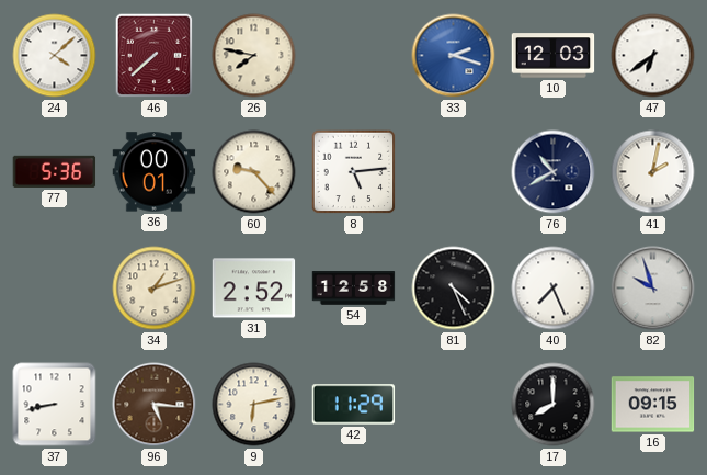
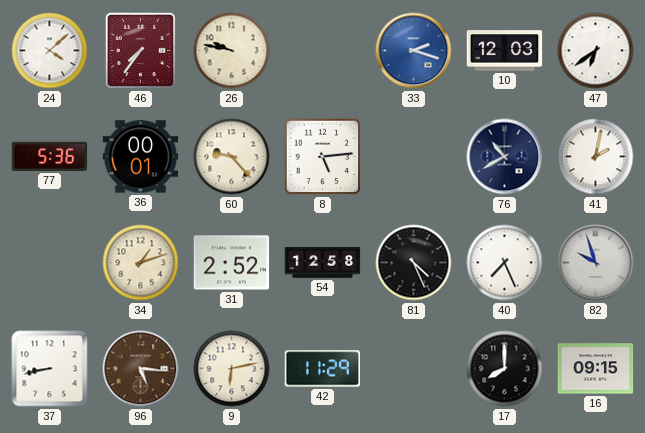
46: 7:38 -> 7:36 (141, 51)
26: 7:47 -> 9:47 (232, 51)
